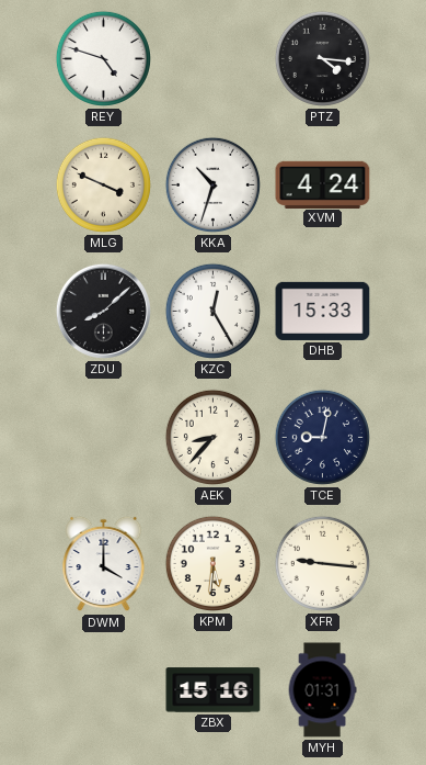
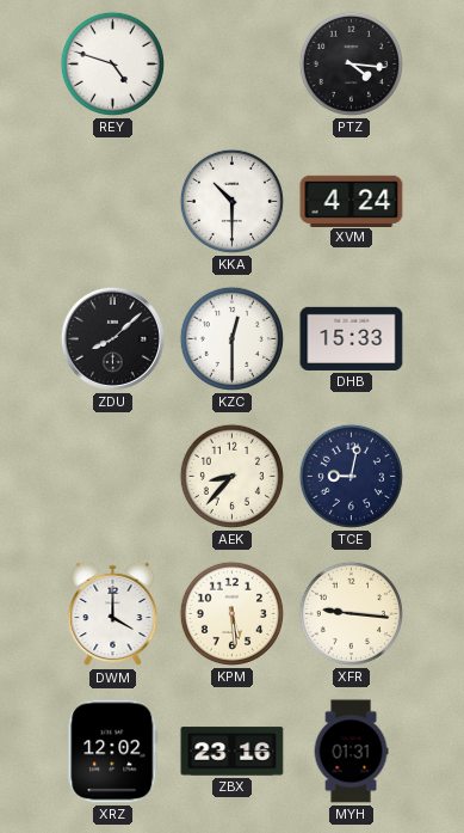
MLG: 3:49 -> none (103, 184)
KKA: 10:33 -> 10:30 (231, 201)
KZC: 12:25 -> 12:30 (231, 338)
KPM: 5:31 -> 5:29 (231, 613)
XRZ: none -> 12:02 (113, 752)
ZBX: 15:16 -> 23:16 (233, 752)
